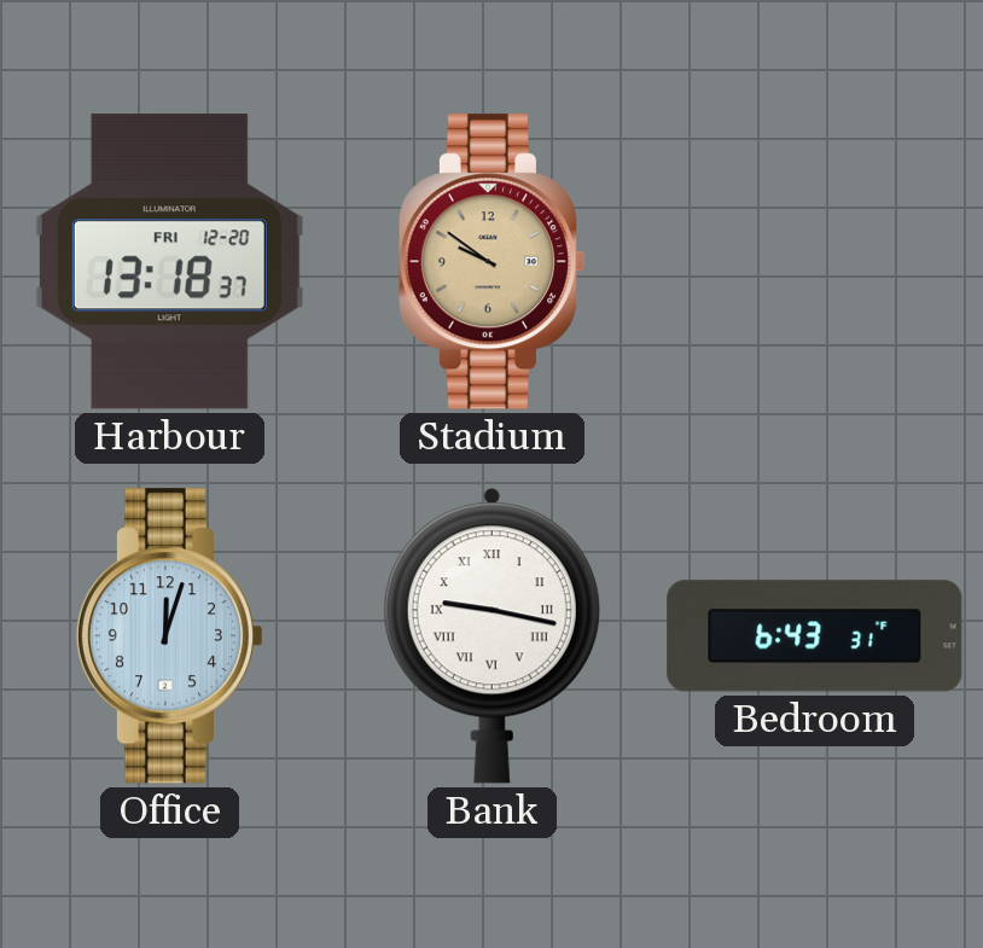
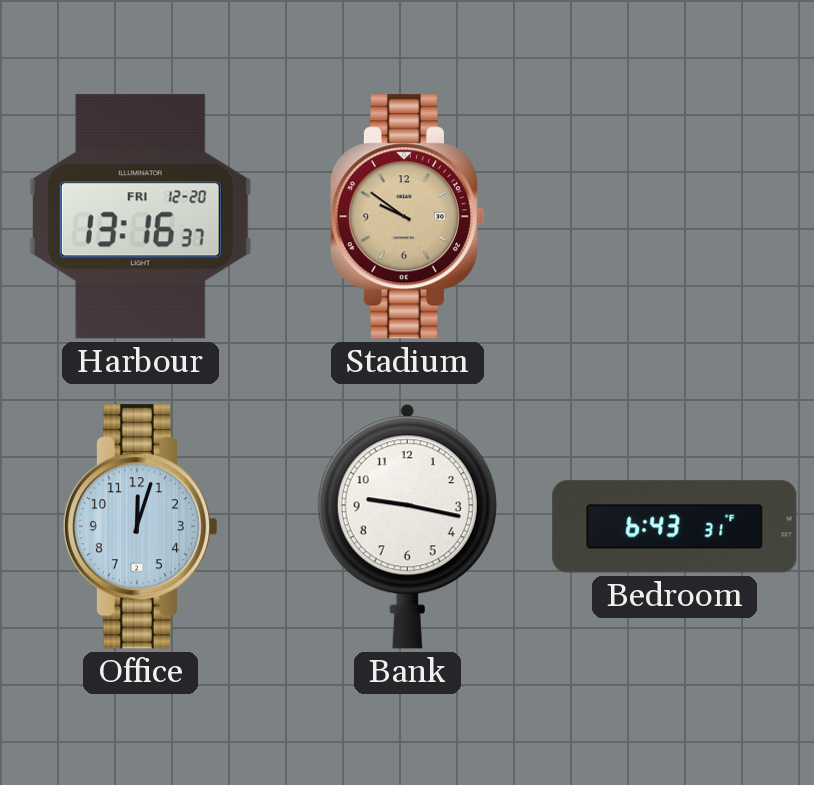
Harbour: 13:18 -> 13:16 (140, 217)
Bank numerals: Roman -> Arabic (407, 526)
